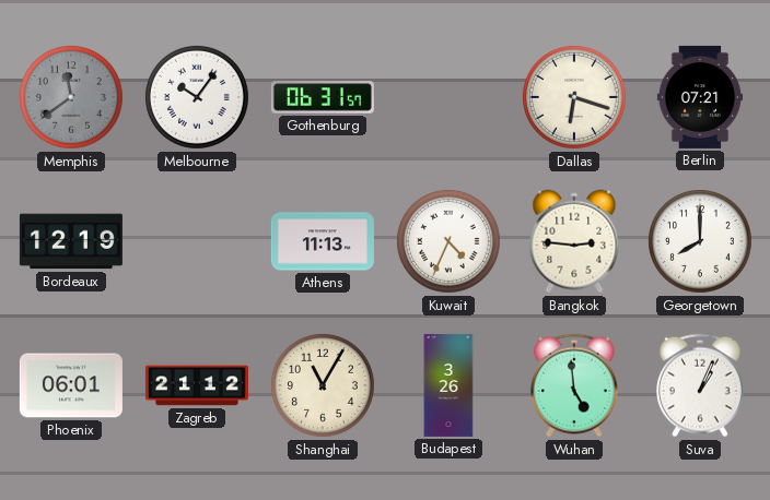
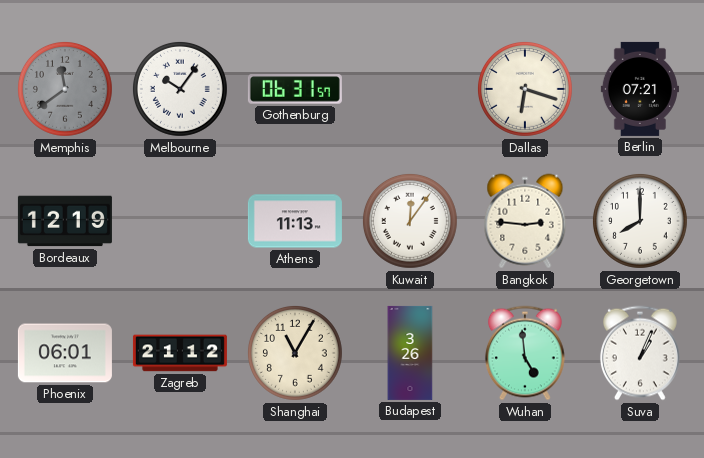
Kuwait: 4:34 -> 12:06 (410, 221)
